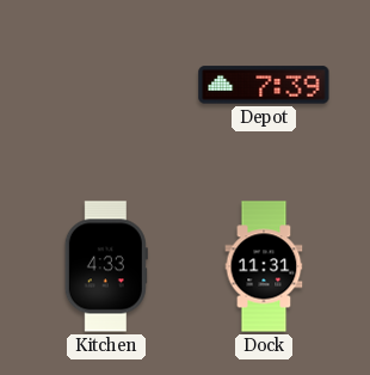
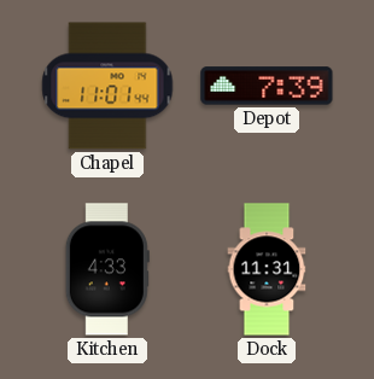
Chapel: none -> 11:01 (107, 86)
